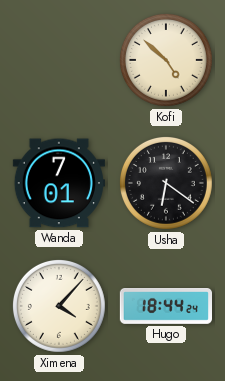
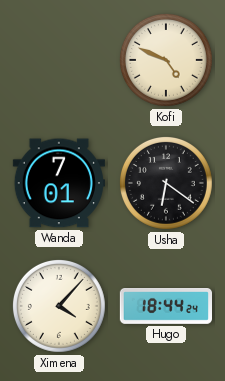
Kofi: 4:52 -> 4:49 (166, 60)
